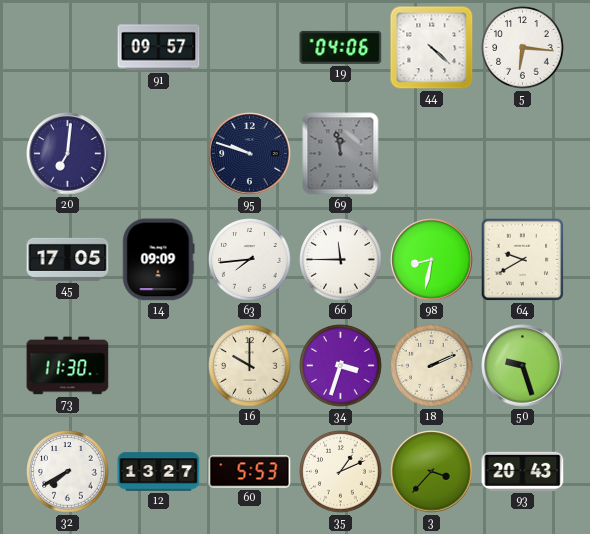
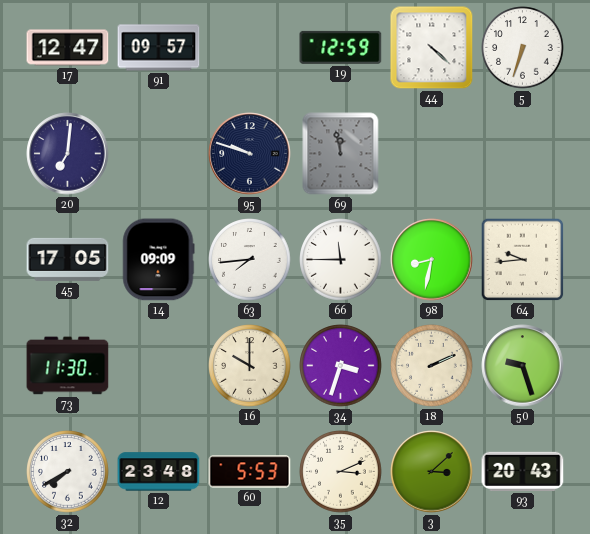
17: none -> 12:47 (68, 48)
19: 04:06 -> 12:59 (341, 47)
5: 6:16 -> 6:33 (523, 48)
64: 9:40 -> 9:44 (523, 260)
12: 13:27 -> 23:48 (159, 472)
35: 1:11 -> 3:11 (341, 472)
3: 3:37 -> 3:08 (432, 472)
